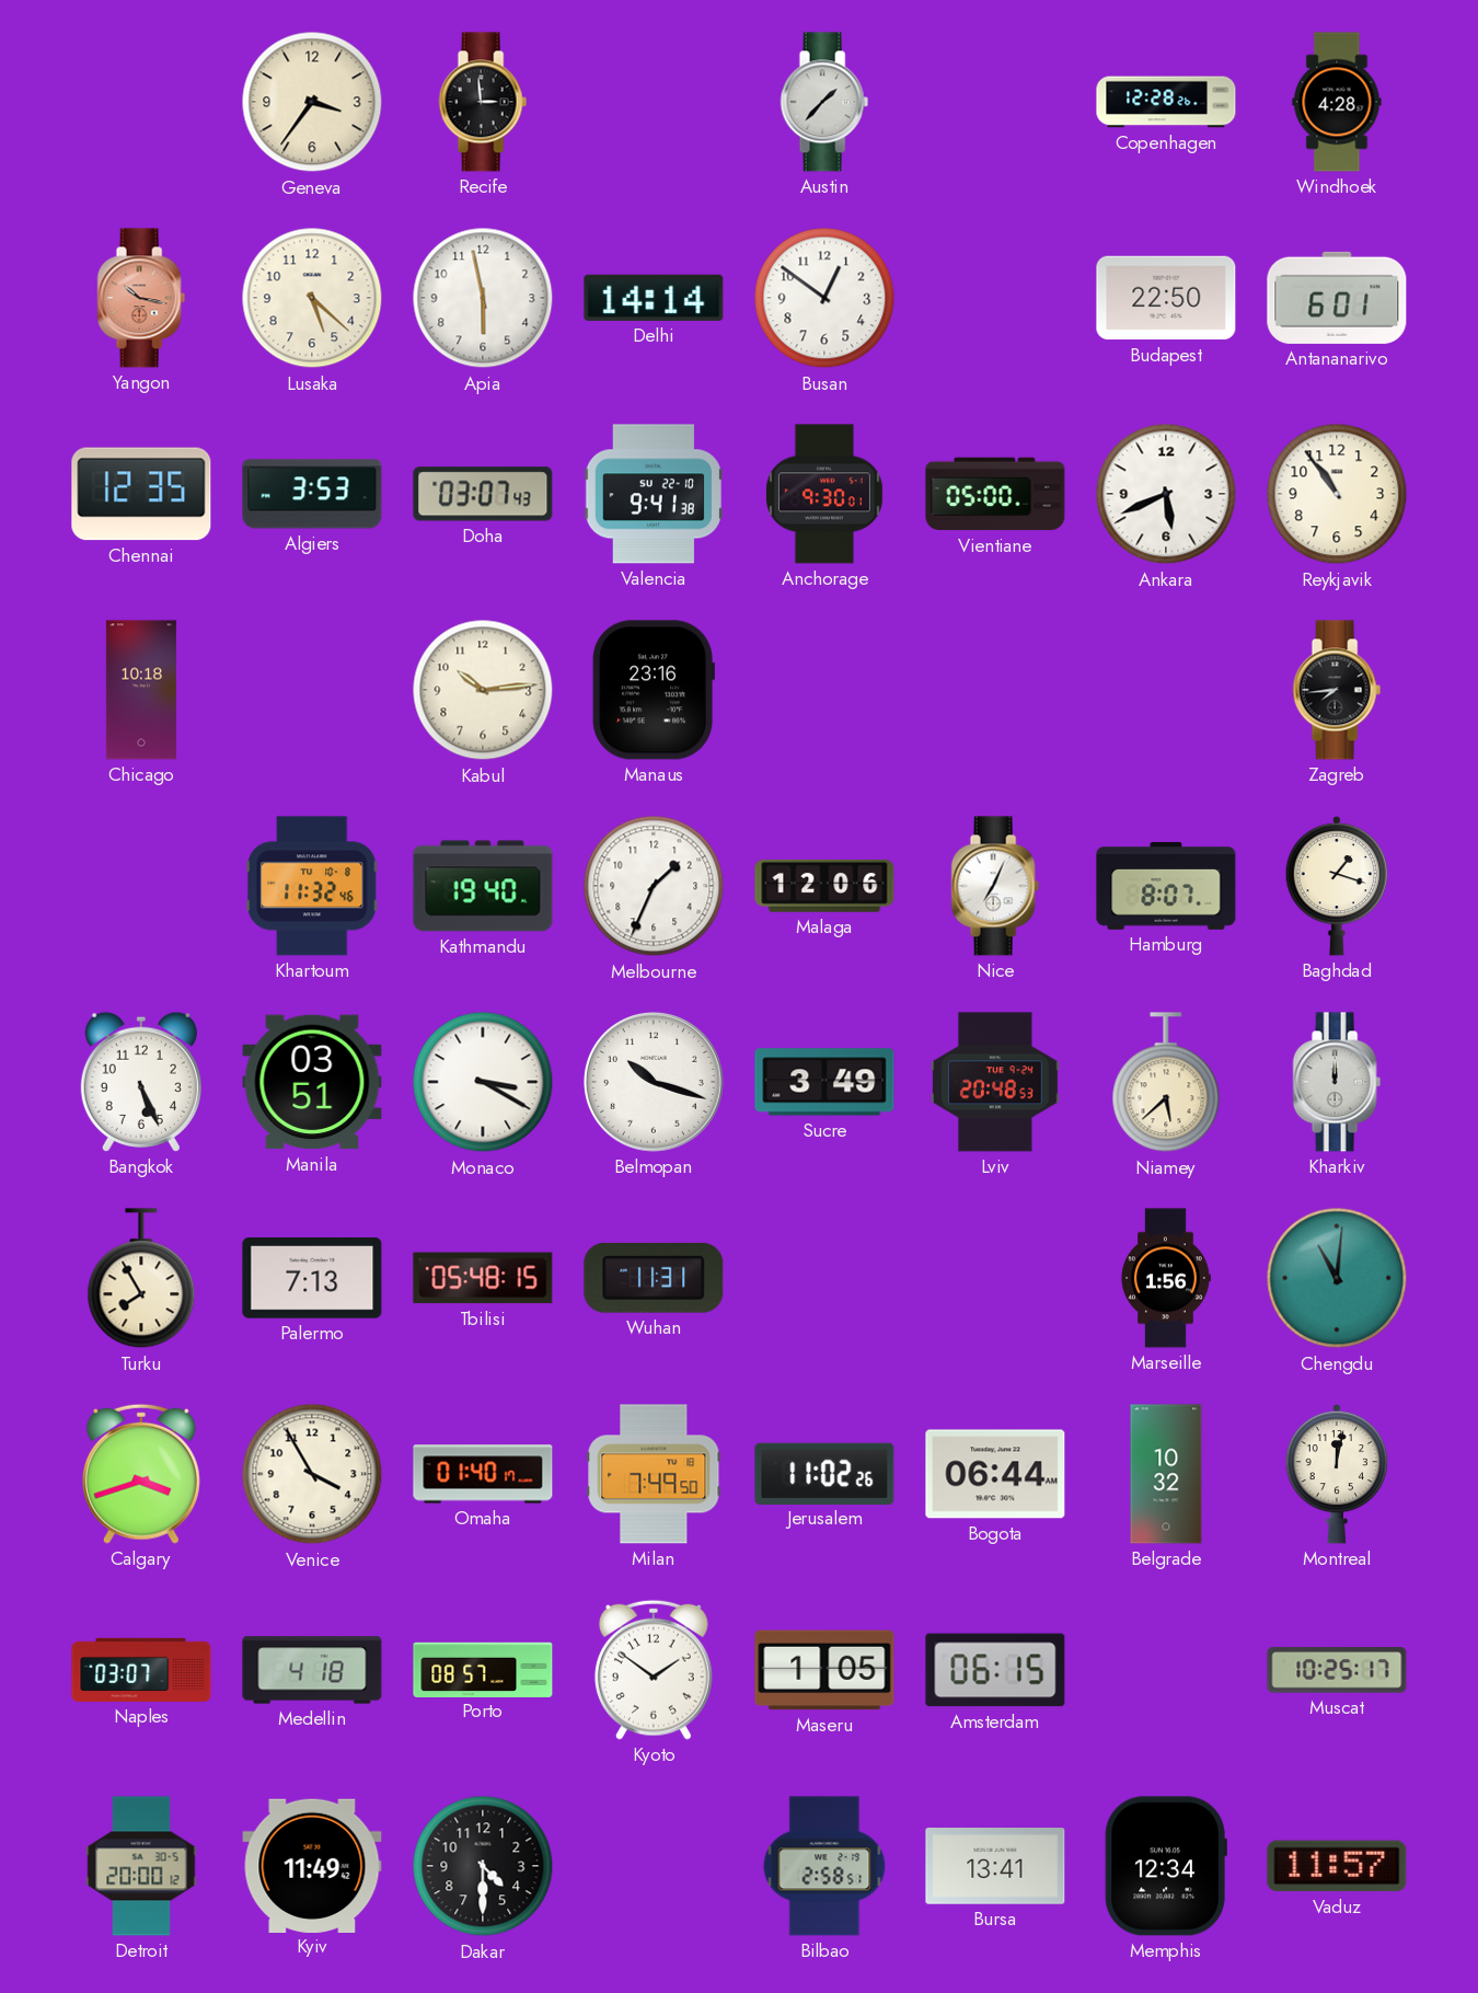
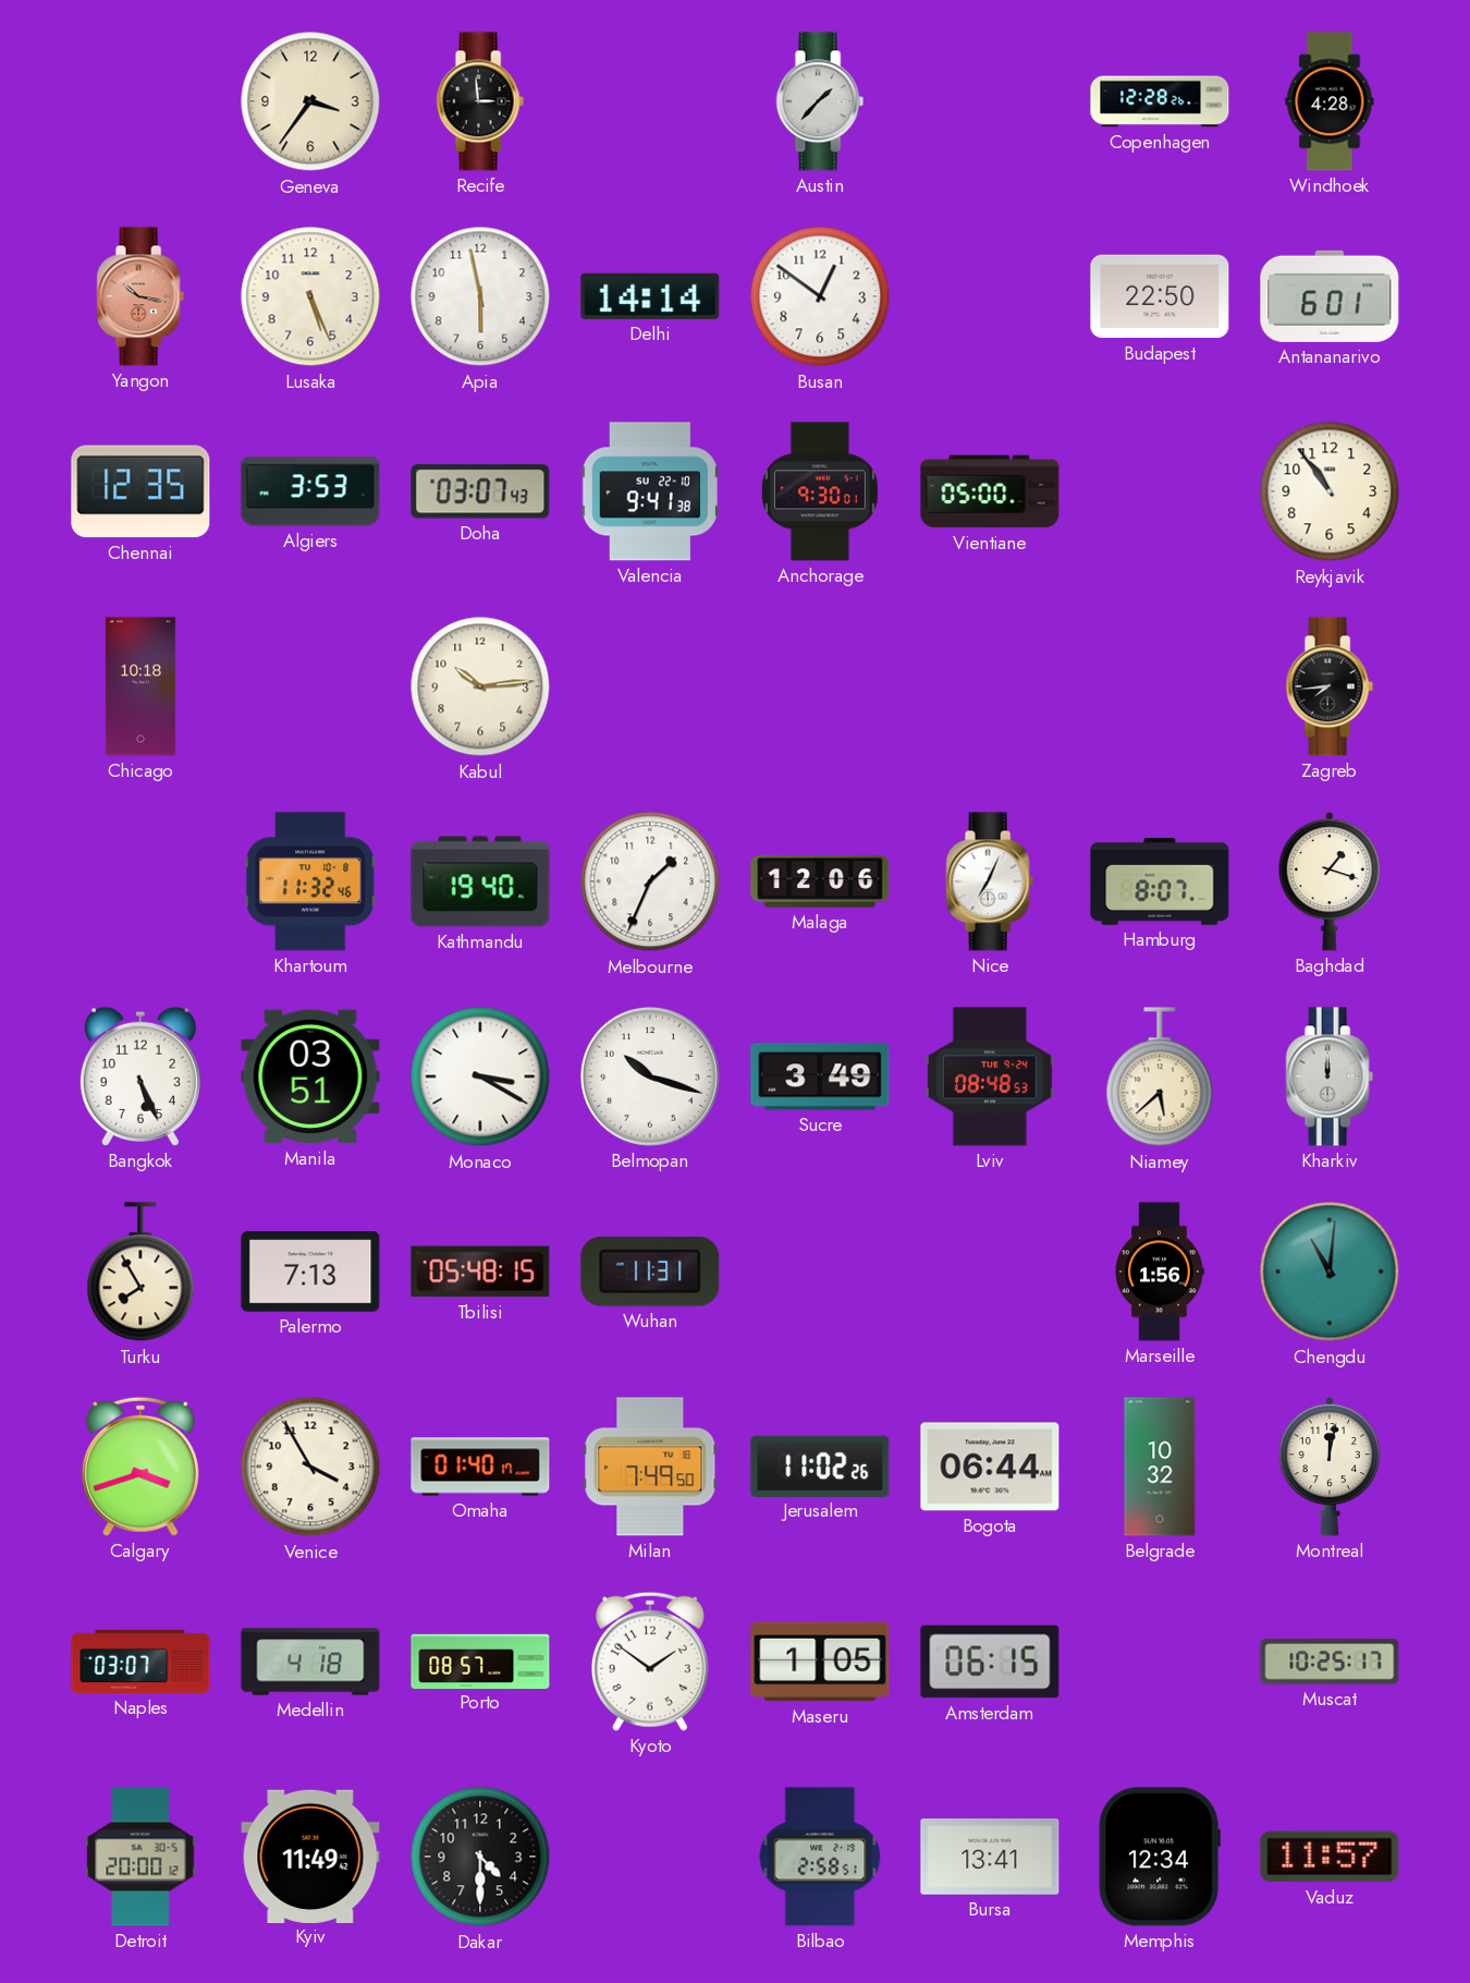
Lusaka: 5:22 -> 5:26 (310, 296)
Ankara: 5:41 -> none (1166, 494)
Manaus: 23:16 -> none (654, 690)
Lviv: 20:48 -> 08:48 (990, 1076)
